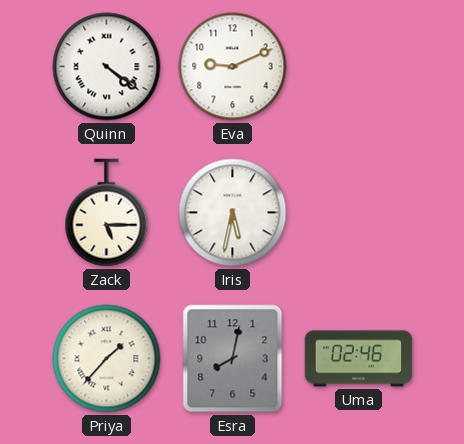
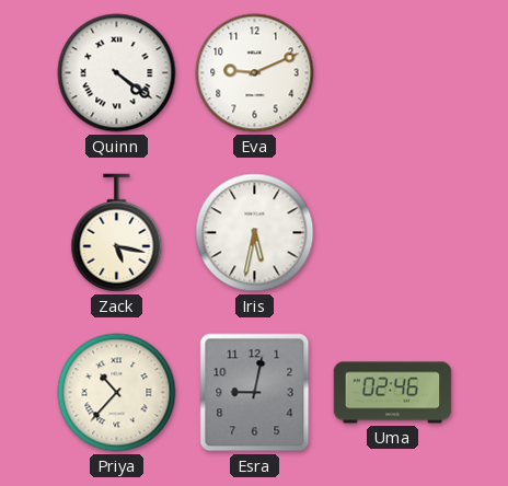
Zack: 5:15 -> 5:17 (117, 233)
Priya: 1:37 -> 10:37 (117, 393)
Esra: 8:02 -> 9:02 (255, 393)
